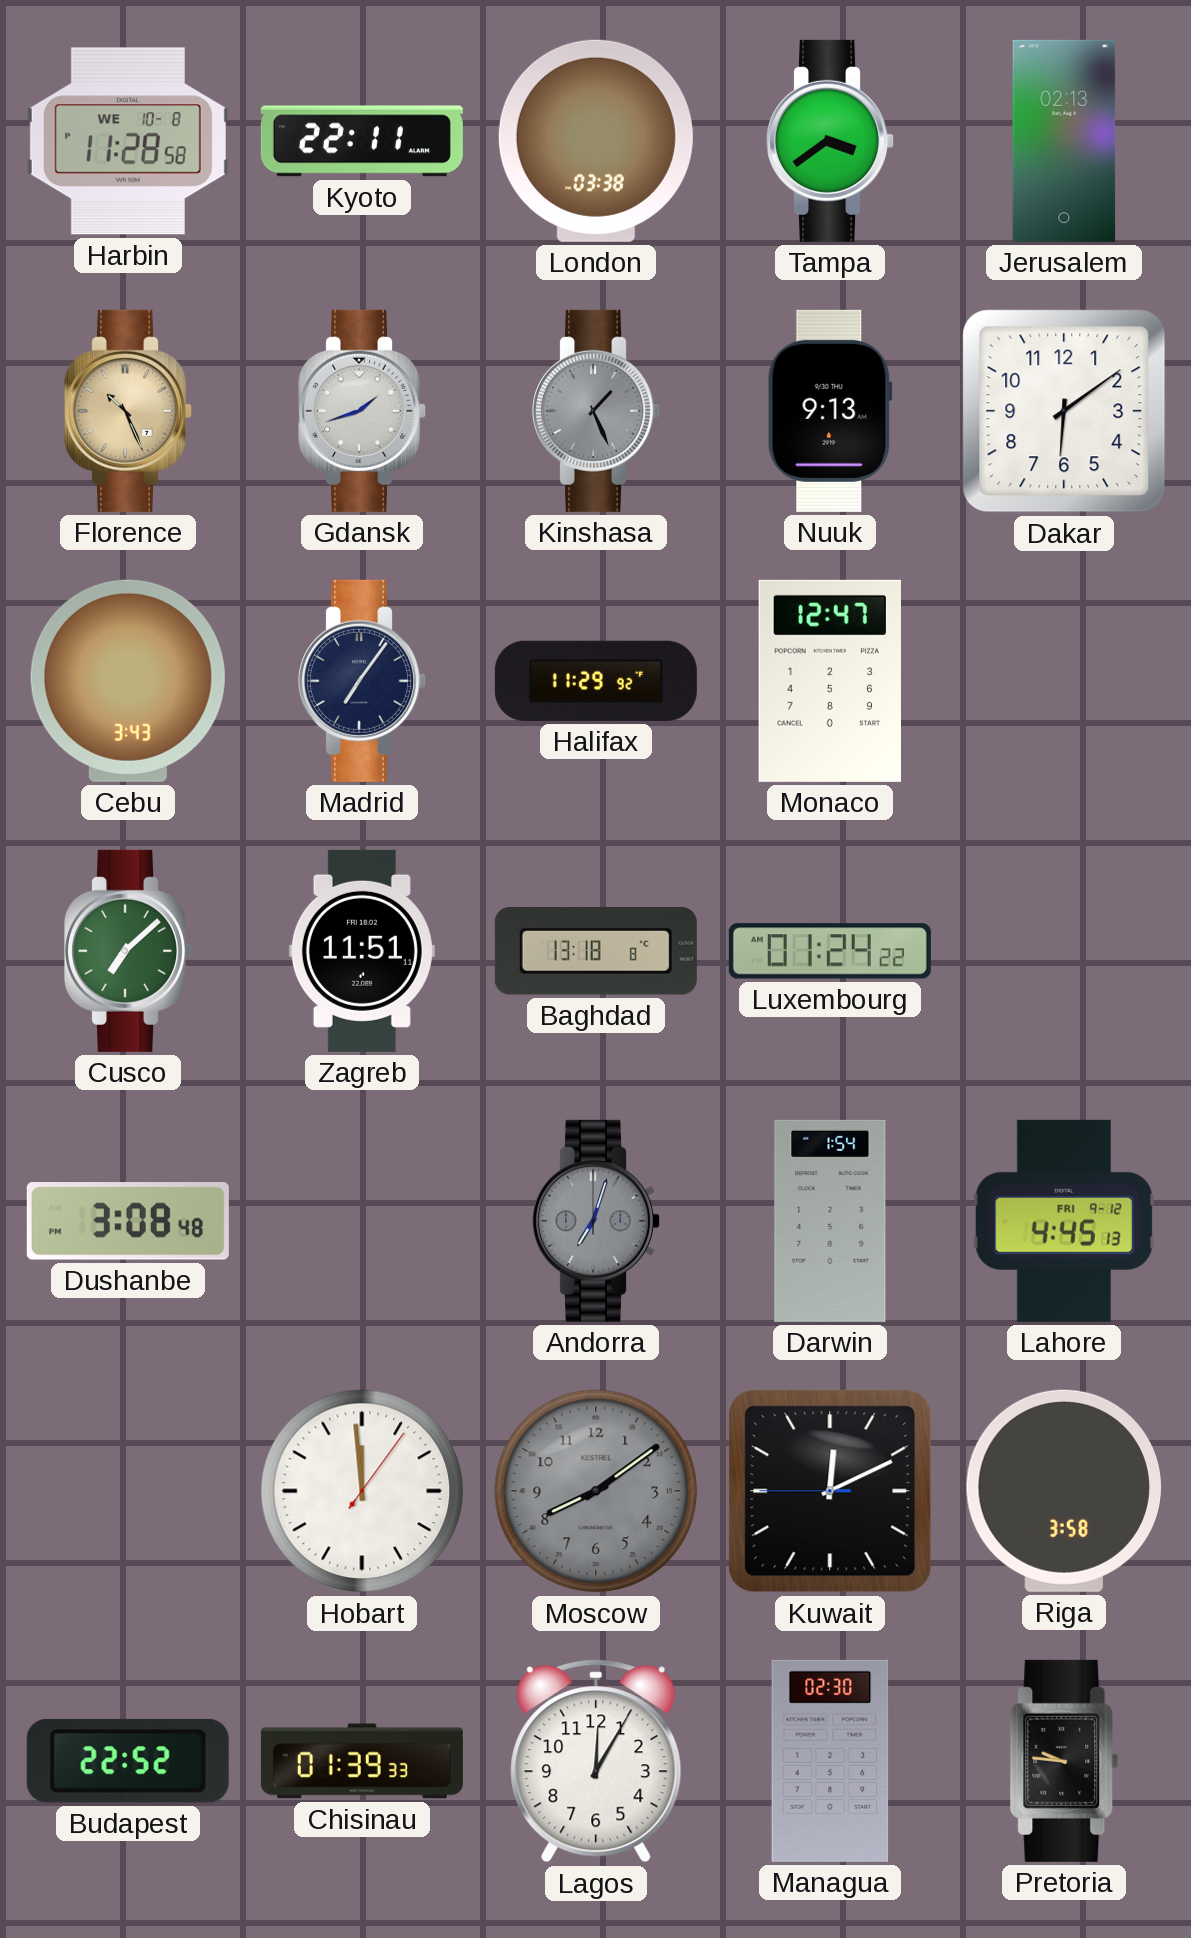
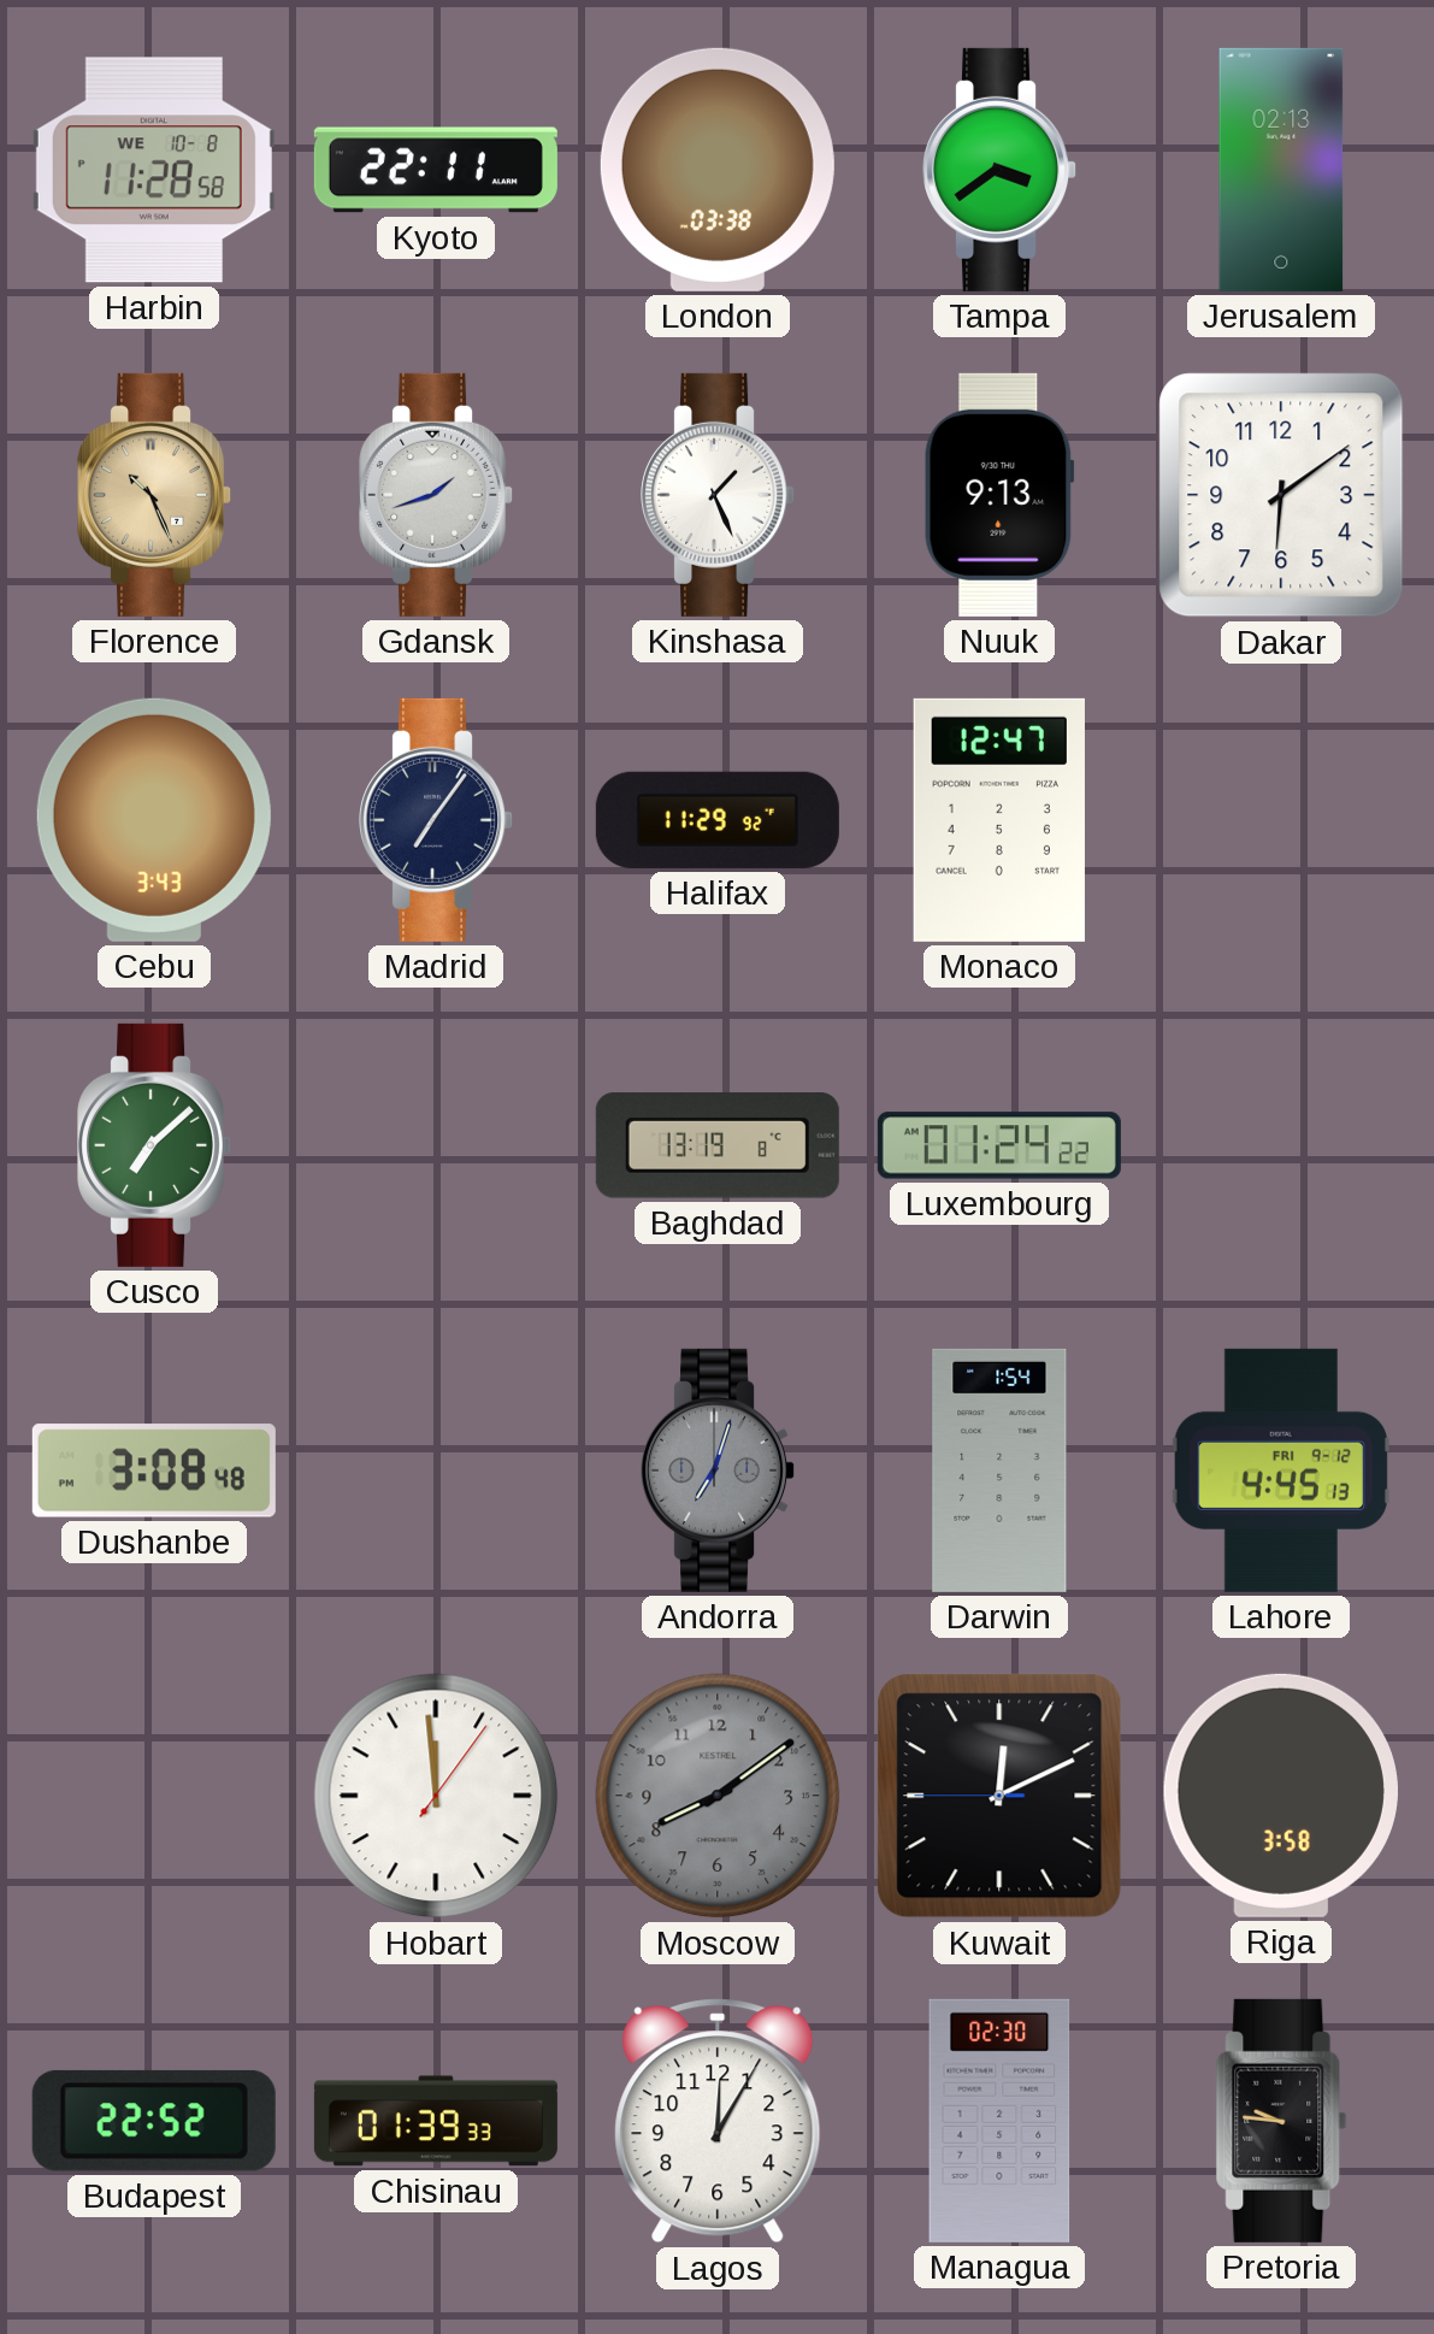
Kinshasa dial: grey -> white (719, 495)
Zagreb: 11:51 -> none (362, 951)
Baghdad: 13:18 -> 13:19 (718, 1145)
